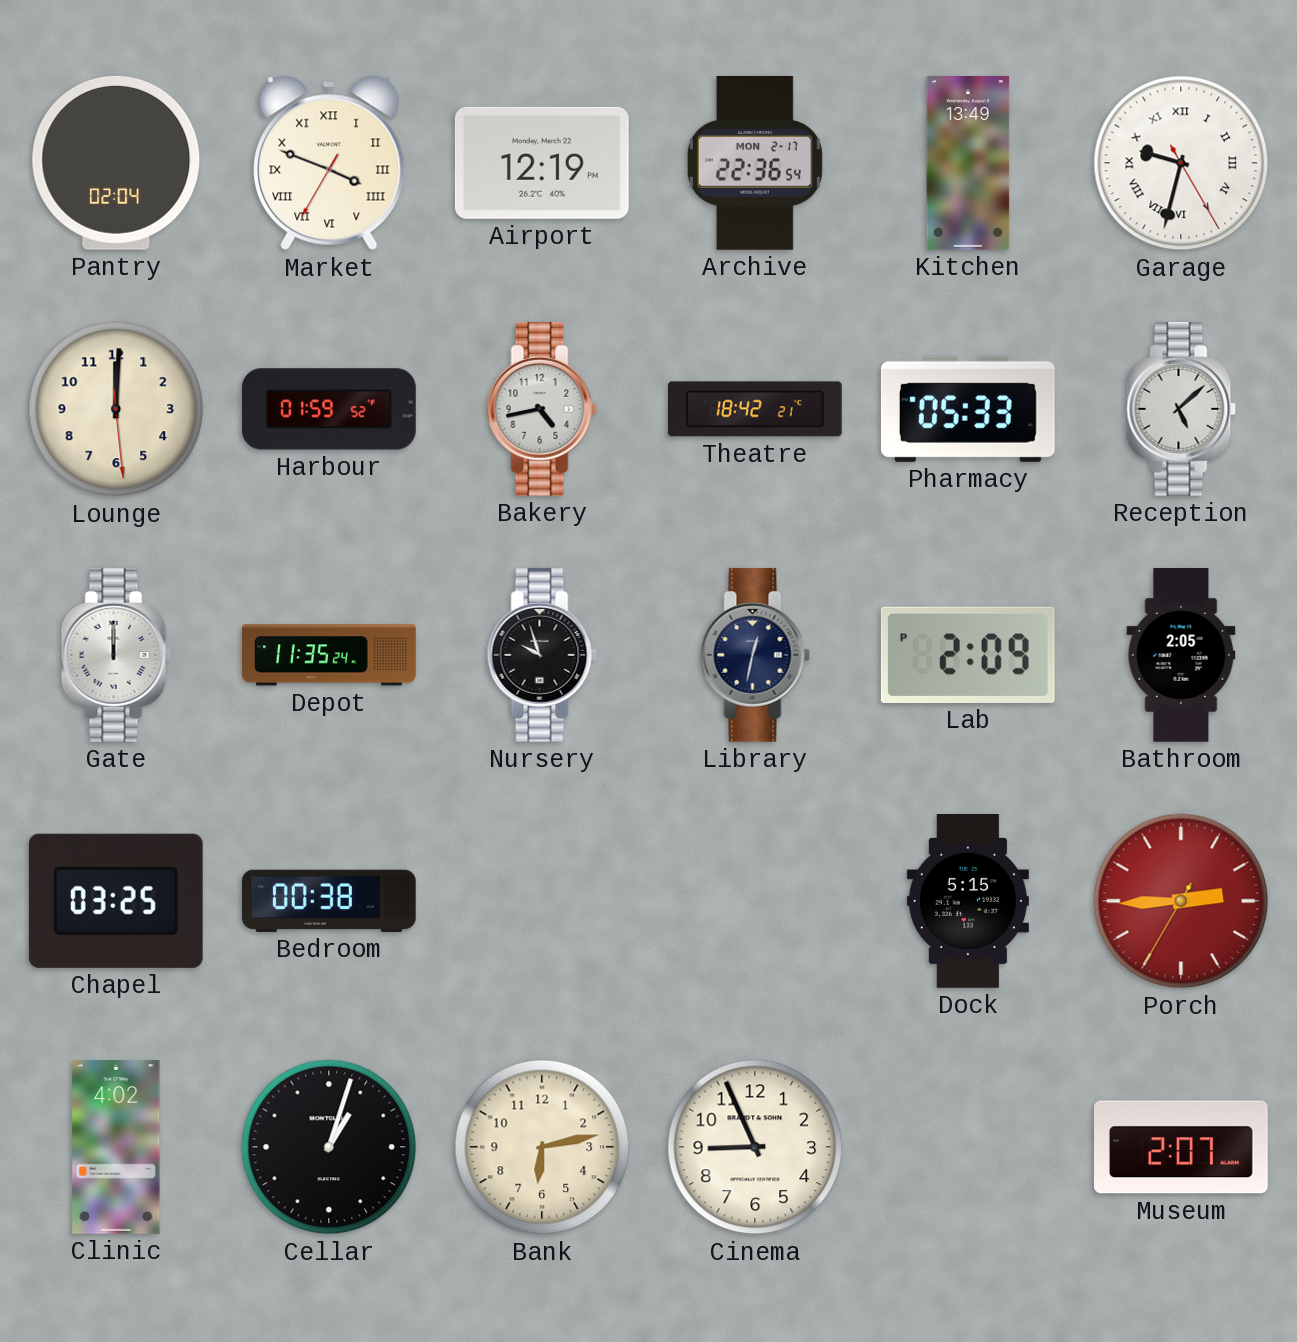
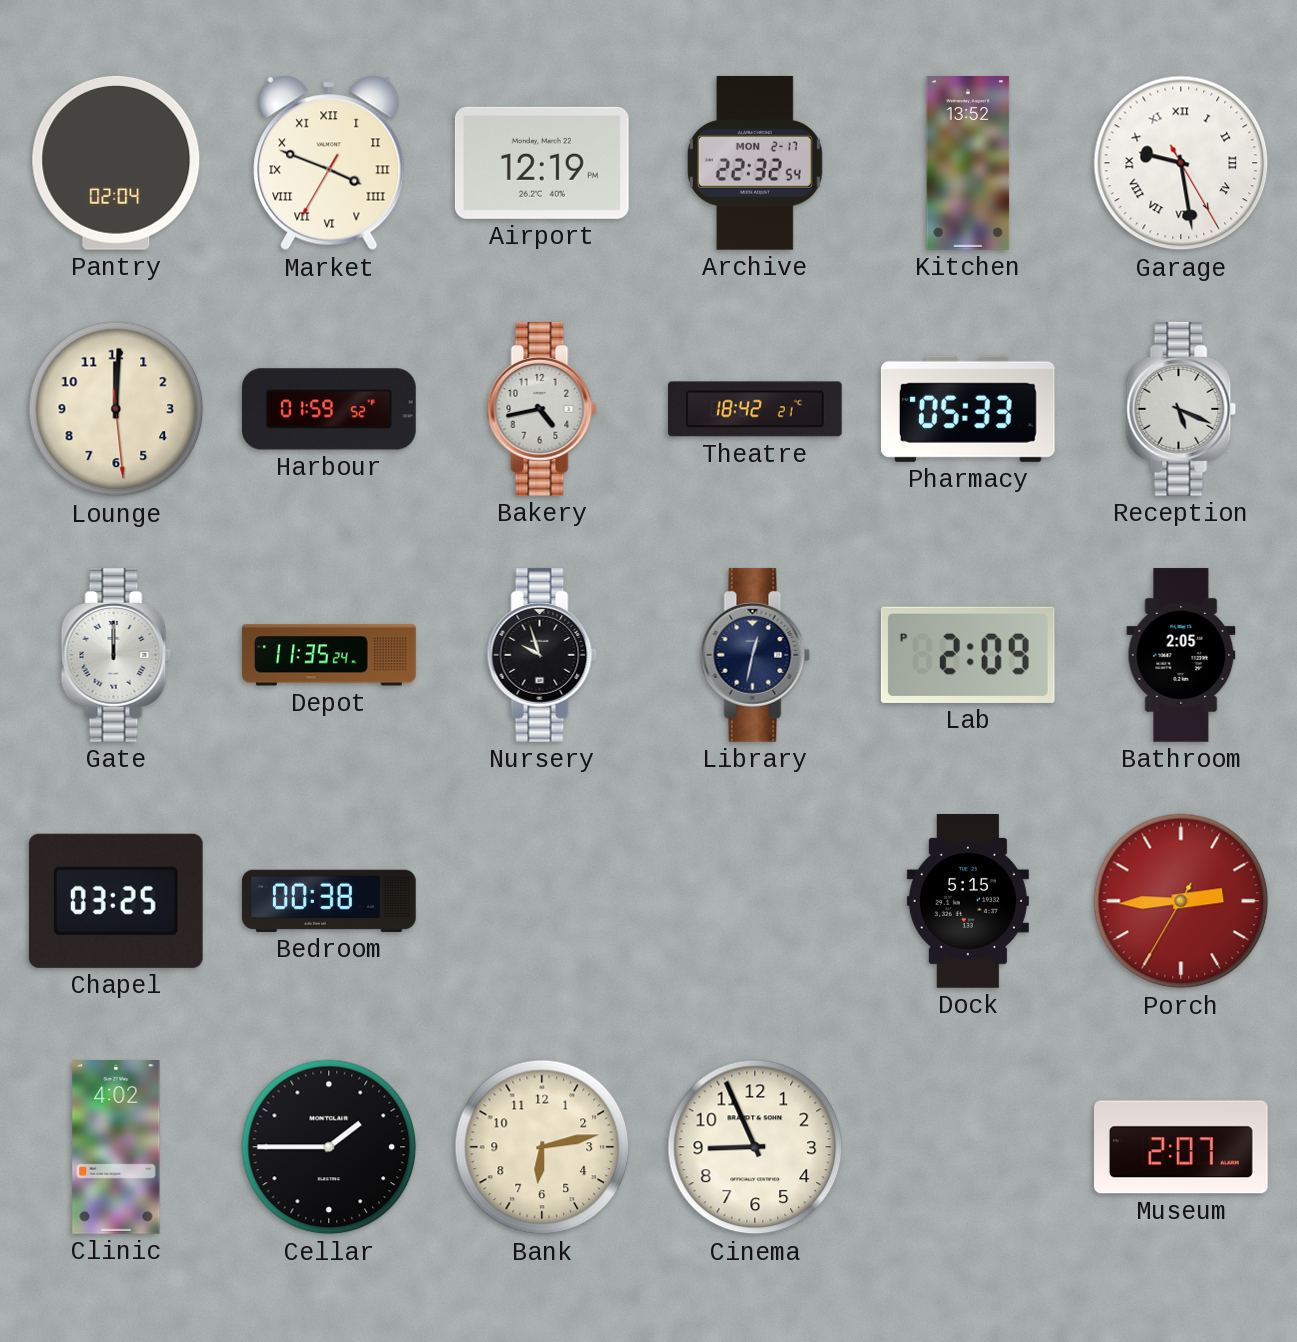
Archive: 22:36 -> 22:32 (755, 163)
Kitchen: 13:49 -> 13:52 (968, 164)
Garage: 9:32 -> 9:28 (1181, 163)
Reception: 5:08 -> 5:19 (1181, 409)
Cellar: 1:03 -> 1:45 (329, 1147)
